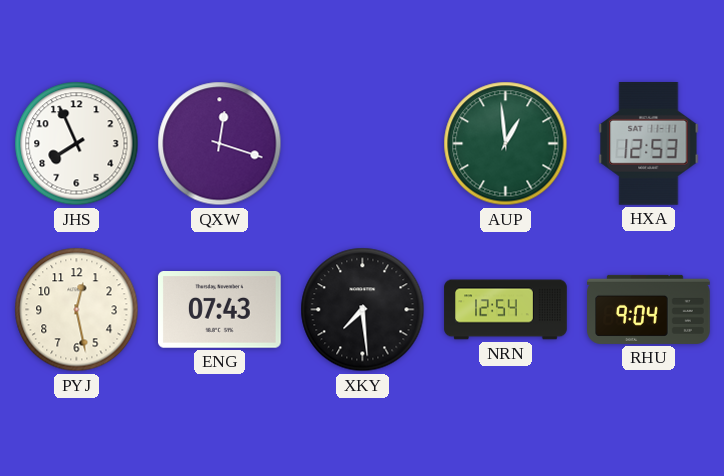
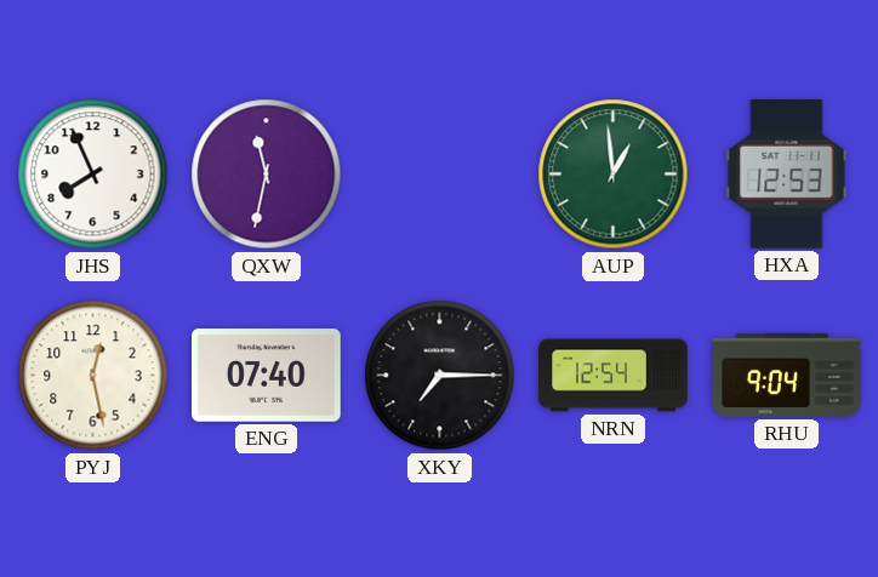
QXW: 12:18 -> 11:32 (267, 175)
ENG: 07:43 -> 07:40 (267, 376)
XKY: 7:29 -> 7:15 (440, 376)
